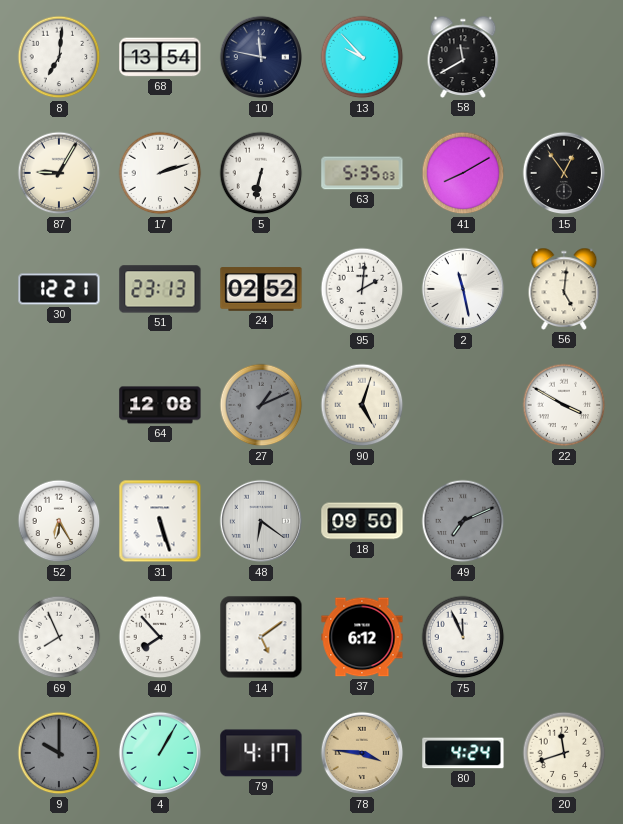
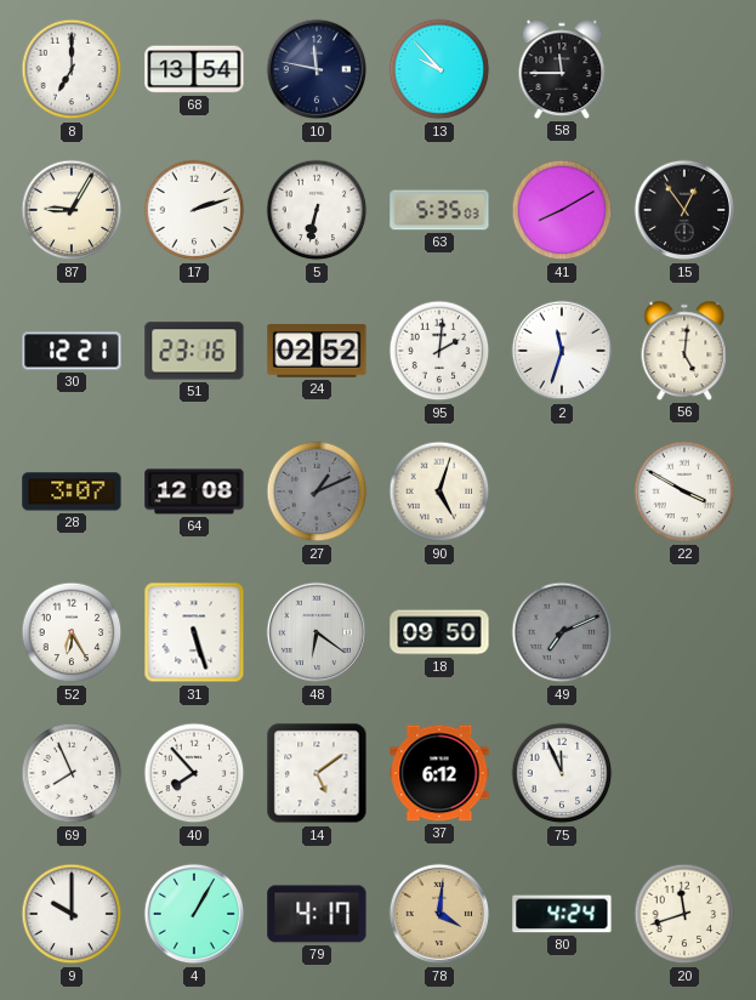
8: 7:01 -> 7:00 (72, 69)
58: 11:40 -> 11:45 (562, 69)
51: 23:13 -> 23:16 (194, 351)
2: 11:28 -> 11:33 (562, 351)
28: none -> 3:07 (72, 492)
9 dial: grey -> white (72, 914)
78: 3:46 -> 4:01 (439, 914)
